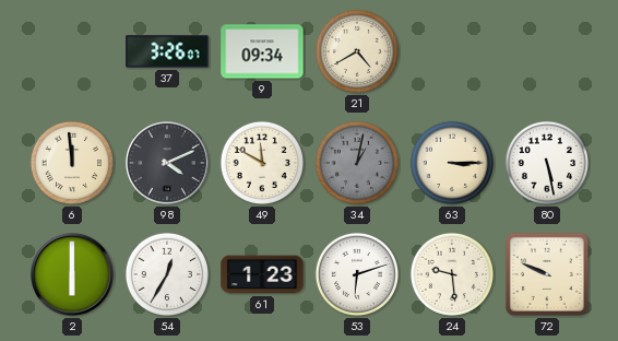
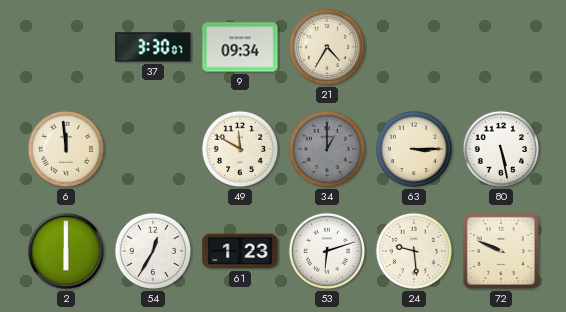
37: 3:26 -> 3:30 (153, 47)
21: 4:40 -> 4:35 (327, 47)
98: 4:11 -> none (168, 164)
34: 1:02 -> 1:00 (327, 149)
